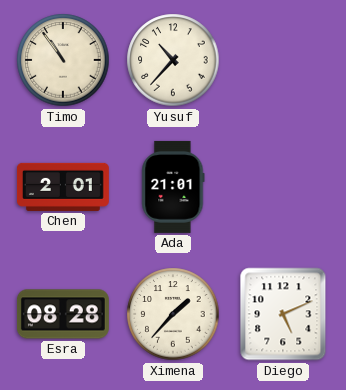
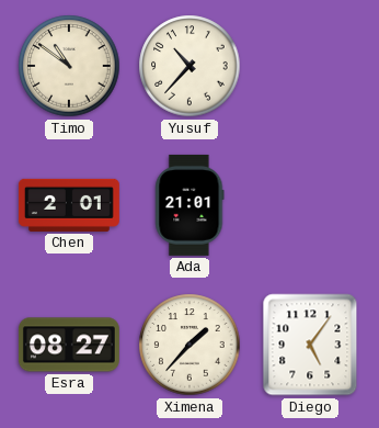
Timo: 10:54 -> 10:51 (69, 66)
Esra: 08:28 -> 08:27 (69, 345)
Diego: 5:11 -> 5:06 (310, 345)
